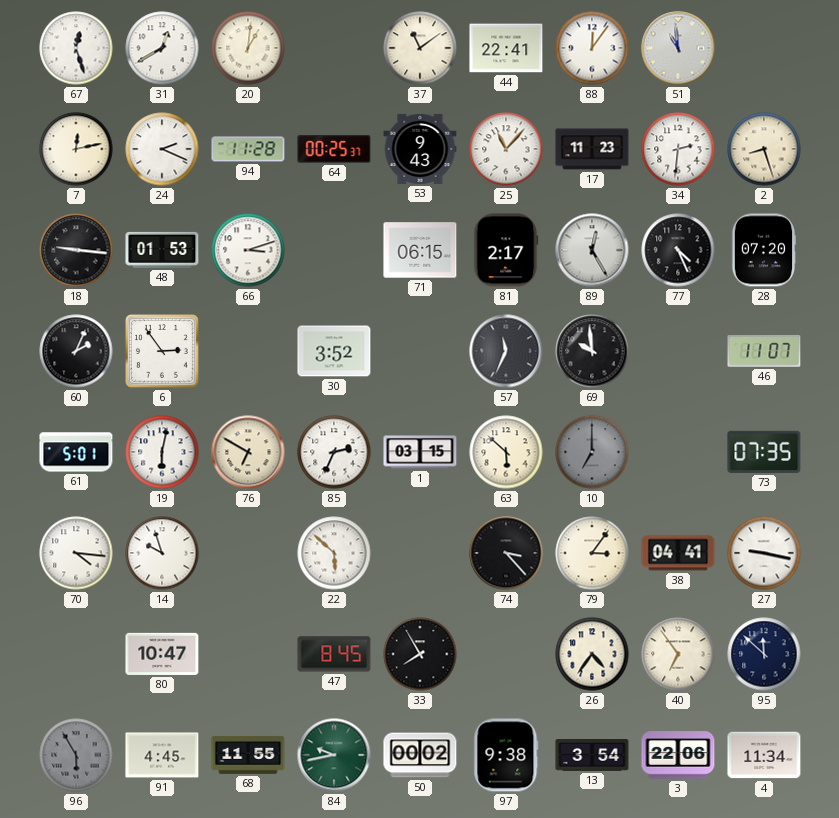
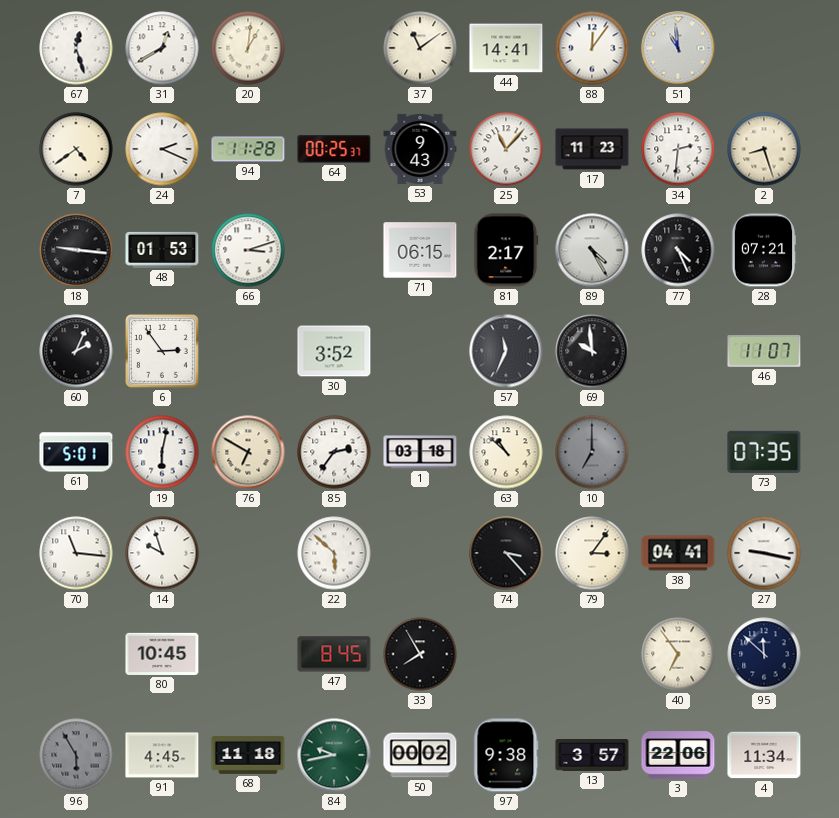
44: 22:41 -> 14:41 (506, 48)
7: 12:13 -> 4:39 (76, 149)
89: 12:25 -> 4:25 (592, 250)
28: 07:20 -> 07:21 (764, 250)
85: 2:34 -> 2:36 (334, 452)
1: 03:15 -> 03:18 (420, 452)
63: 5:52 -> 10:52 (506, 452)
70: 4:16 -> 11:16 (76, 553)
80: 10:47 -> 10:45 (162, 654)
26: 4:36 -> none (592, 654)
68: 11:55 -> 11:18 (248, 755)
13: 3:54 -> 3:57 (592, 756)
